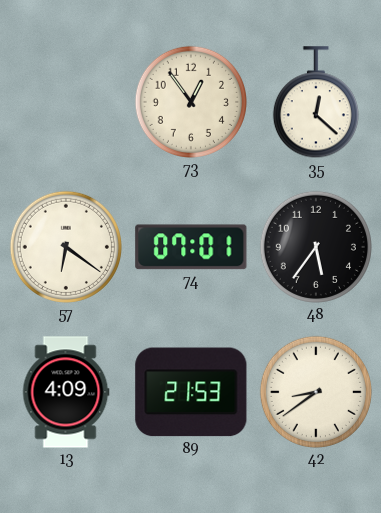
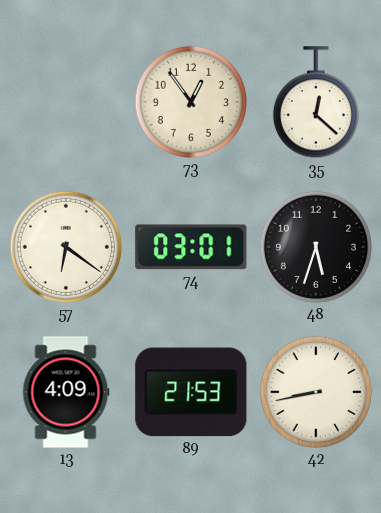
74: 07:01 -> 03:01 (191, 247)
48: 5:36 -> 5:33 (316, 247)
42: 8:39 -> 8:43 (316, 392)
